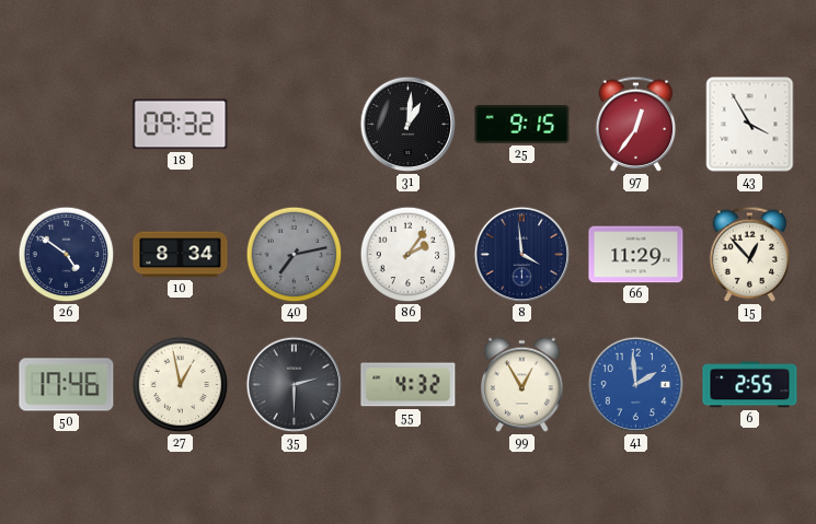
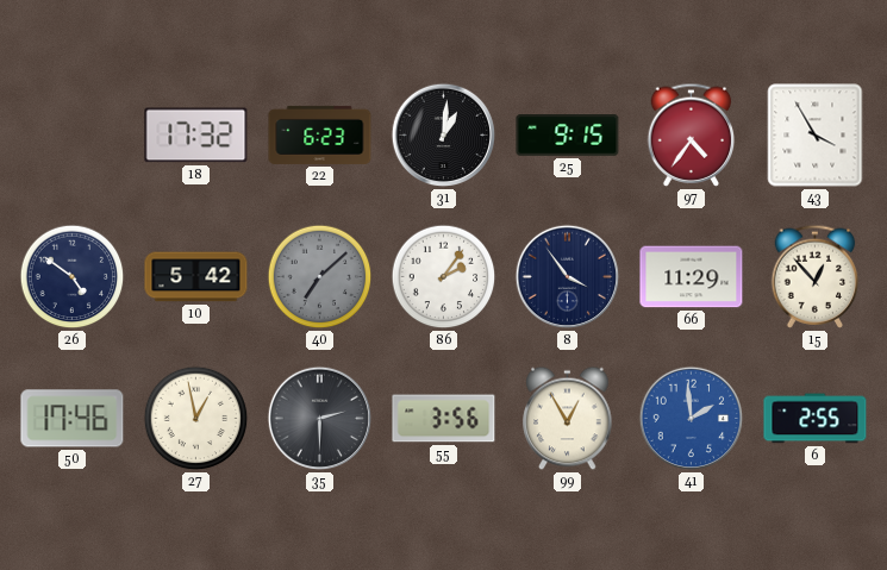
18: 09:32 -> 17:32 (196, 136)
22: none -> 6:23 (320, 134)
97: 12:36 -> 4:36 (692, 134)
10: 8:34 -> 5:42 (196, 277)
40: 7:13 -> 7:08 (320, 277)
8: 3:59 -> 3:54 (568, 277)
55: 4:32 -> 3:56 (444, 419)
